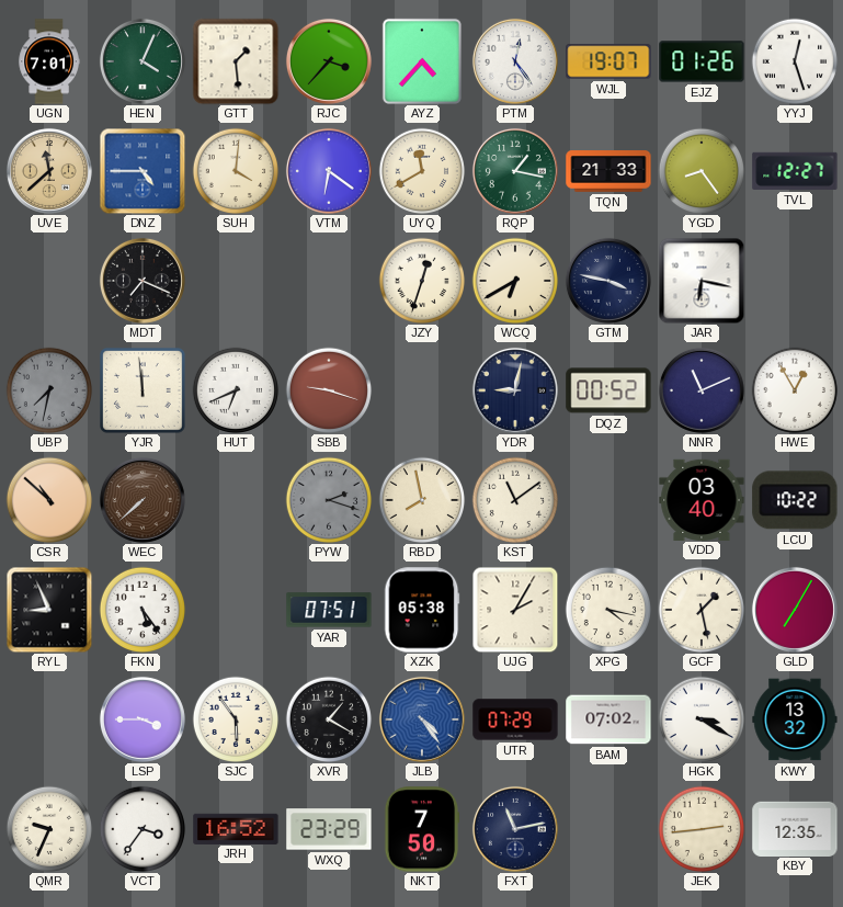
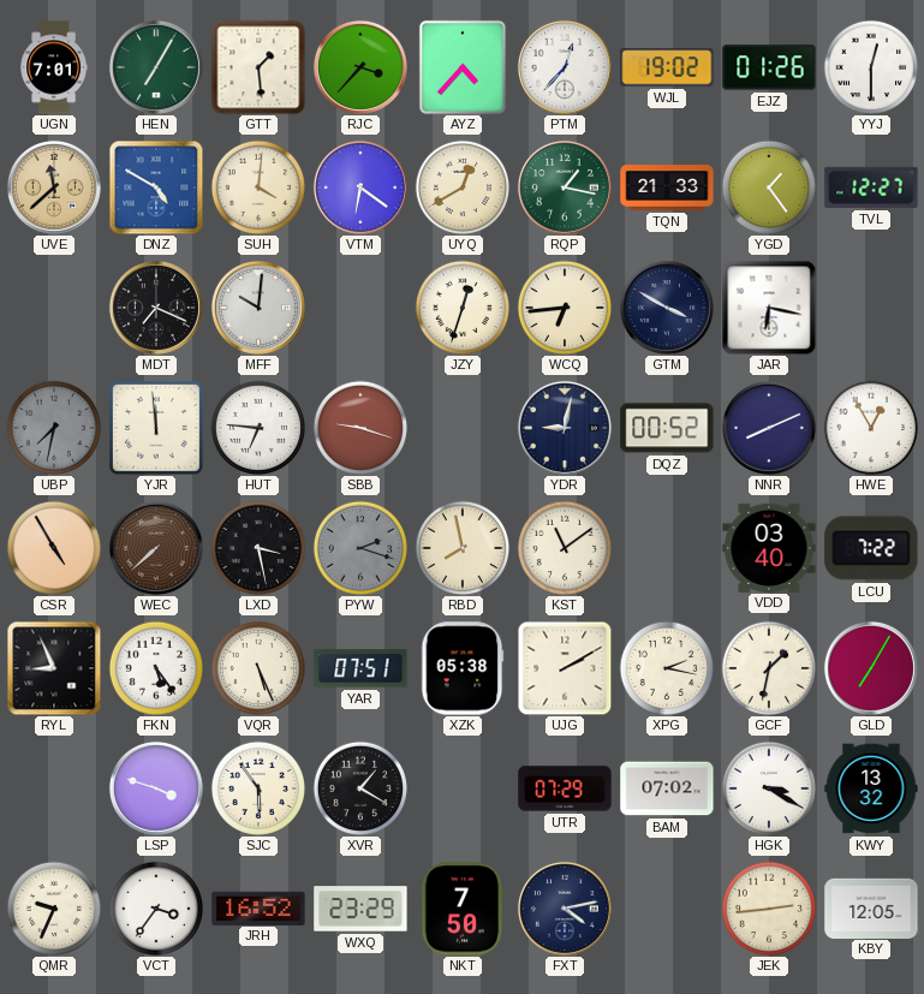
HEN: 4:04 -> 7:05 (156, 67)
PTM: 12:24 -> 12:37 (565, 67)
WJL: 19:07 -> 19:02 (667, 67)
YYJ: 12:27 -> 12:30 (871, 67)
DNZ: 4:45 -> 4:50 (156, 188)
UYQ: 11:40 -> 12:40 (463, 188)
YGD: 8:24 -> 1:24 (769, 188)
MFF: none -> 10:01 (258, 308)
WCQ: 6:40 -> 6:44 (565, 308)
GTM: 3:47 -> 3:50 (667, 308)
HUT: 6:41 -> 6:46 (258, 428)
NNR: 11:11 -> 8:11 (769, 428)
CSR: 10:52 -> 4:55 (54, 548)
LXD: none -> 3:28 (258, 548)
LCU: 10:22 -> 7:22 (871, 548)
VQR: none -> 5:26 (258, 668)
UJG: 2:05 -> 2:10 (565, 668)
XPG: 4:17 -> 2:17 (667, 668)
GCF: 1:28 -> 1:32 (769, 668)
LSP: 3:45 -> 3:48 (156, 788)
JLB: 4:24 -> none (422, 719)
FXT: 11:13 -> 4:13 (565, 909)
KBY: 12:35 -> 12:05 (871, 907)
